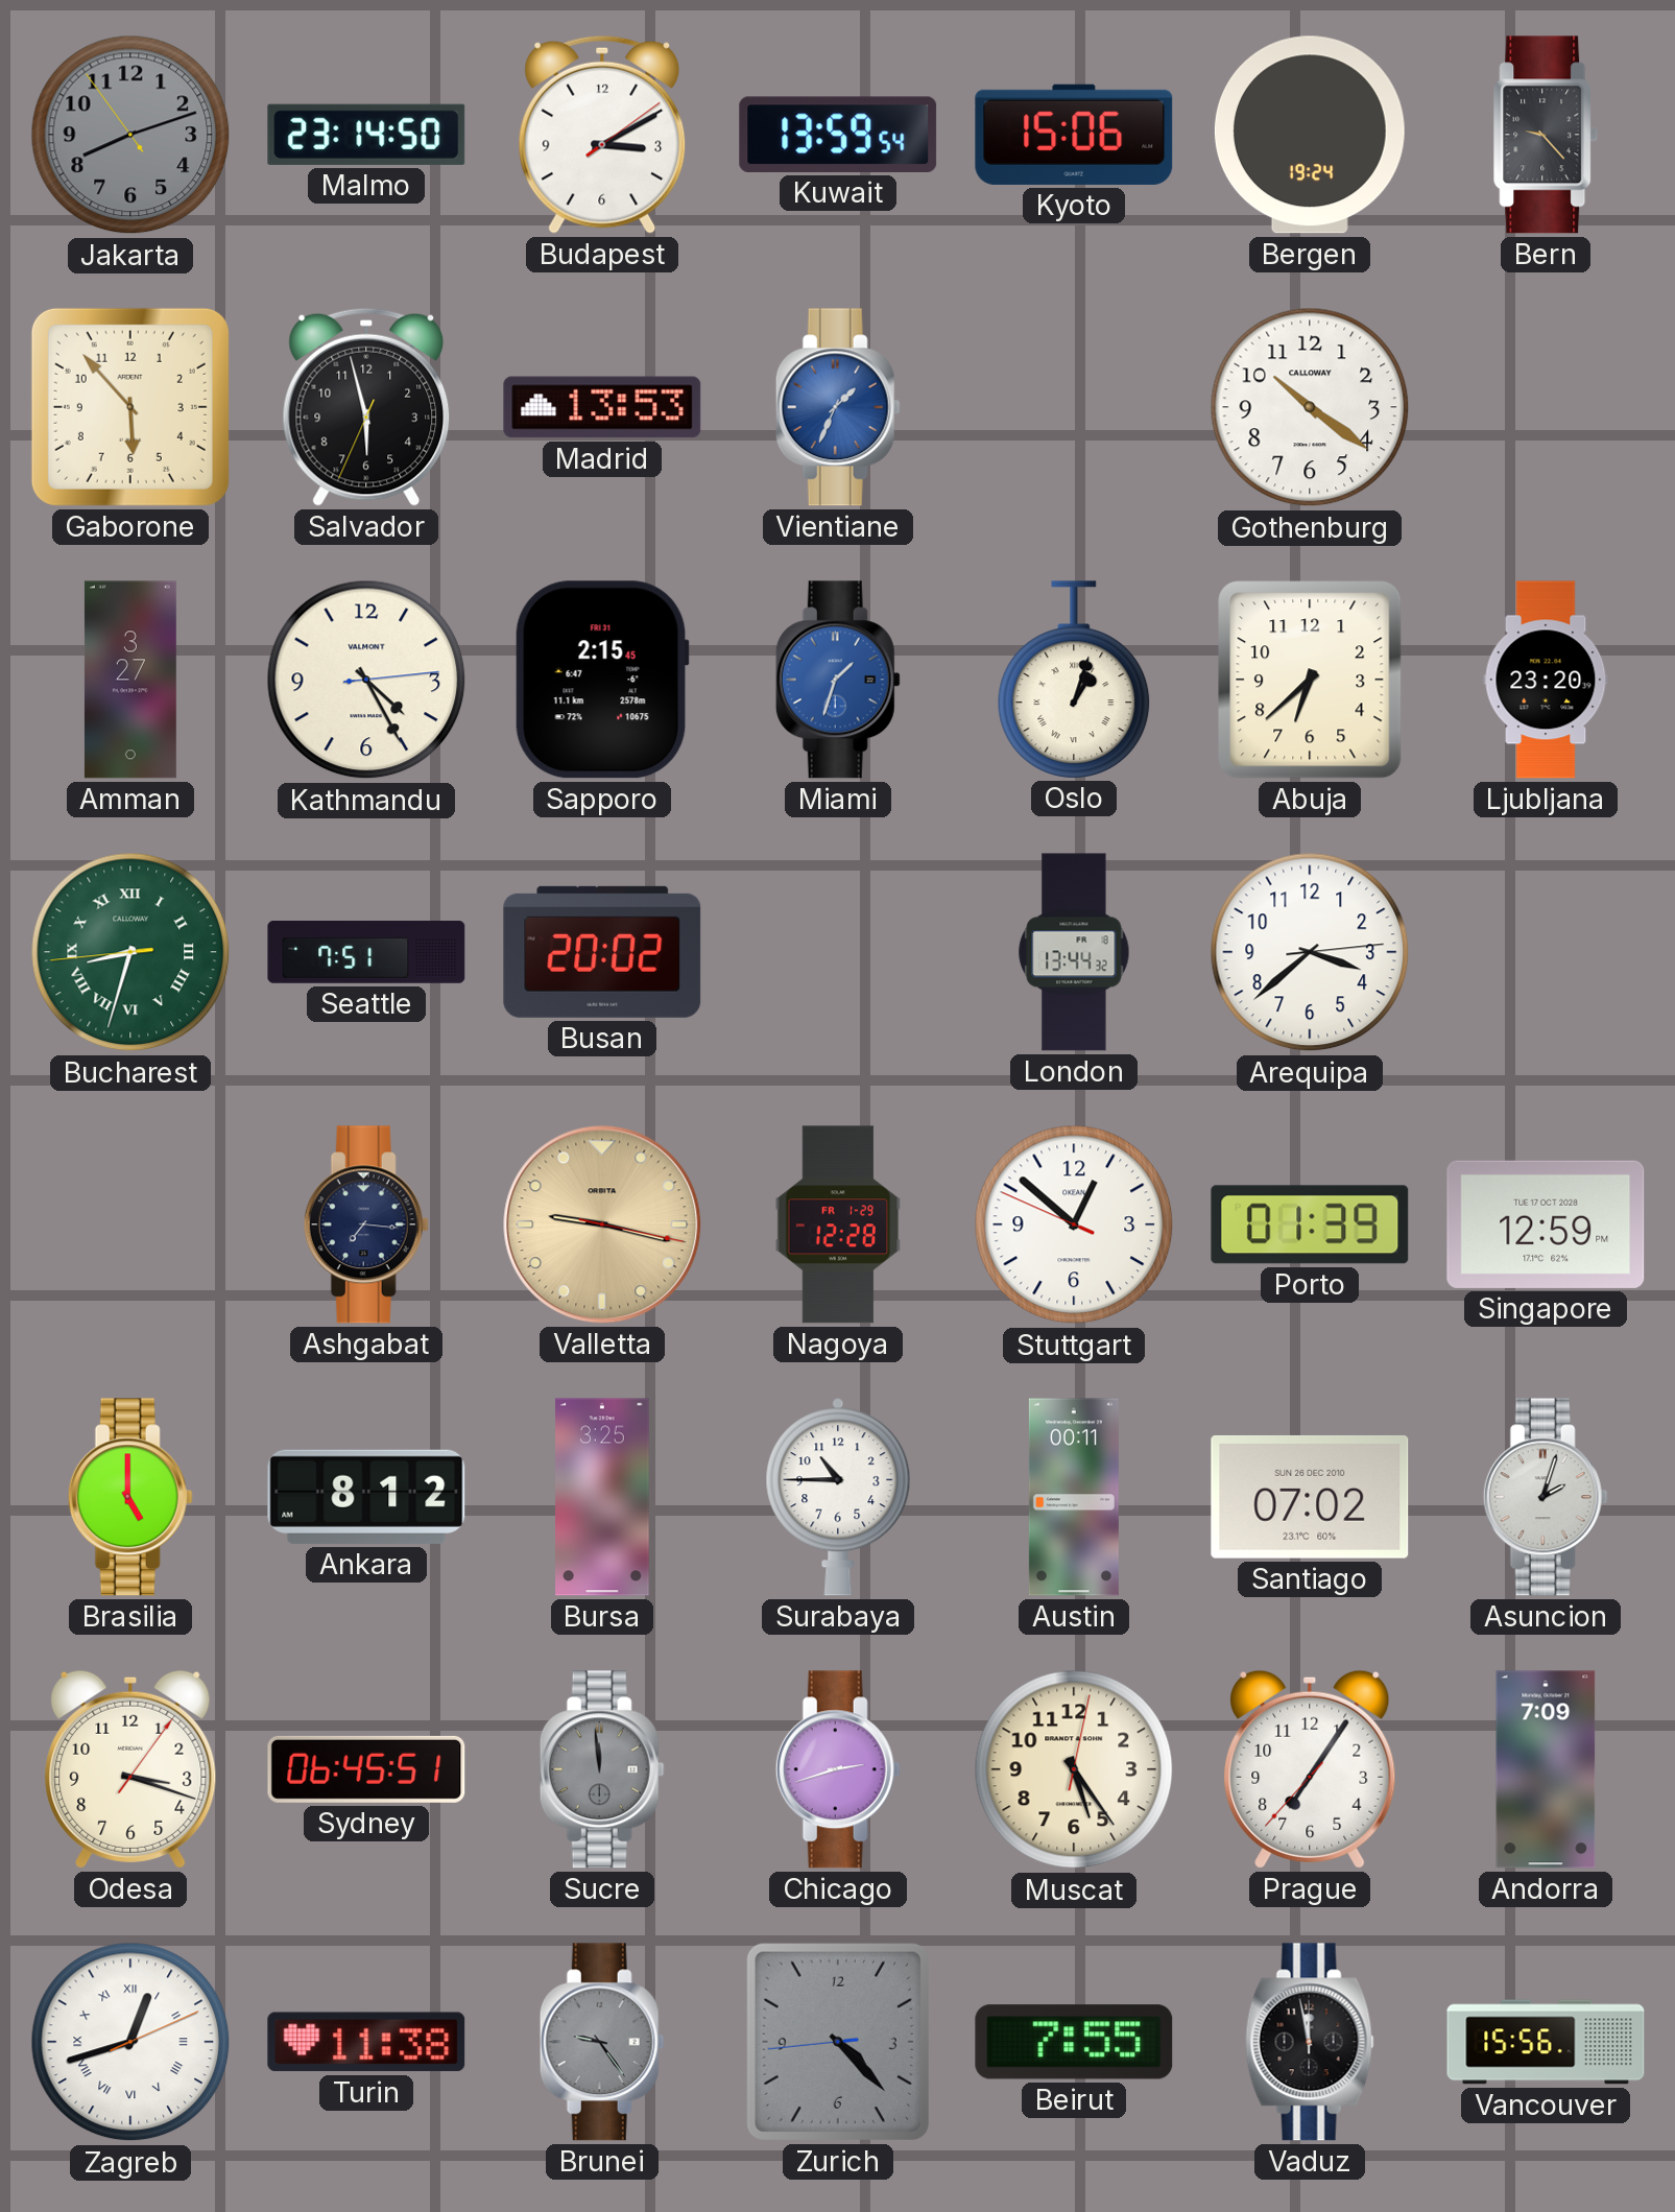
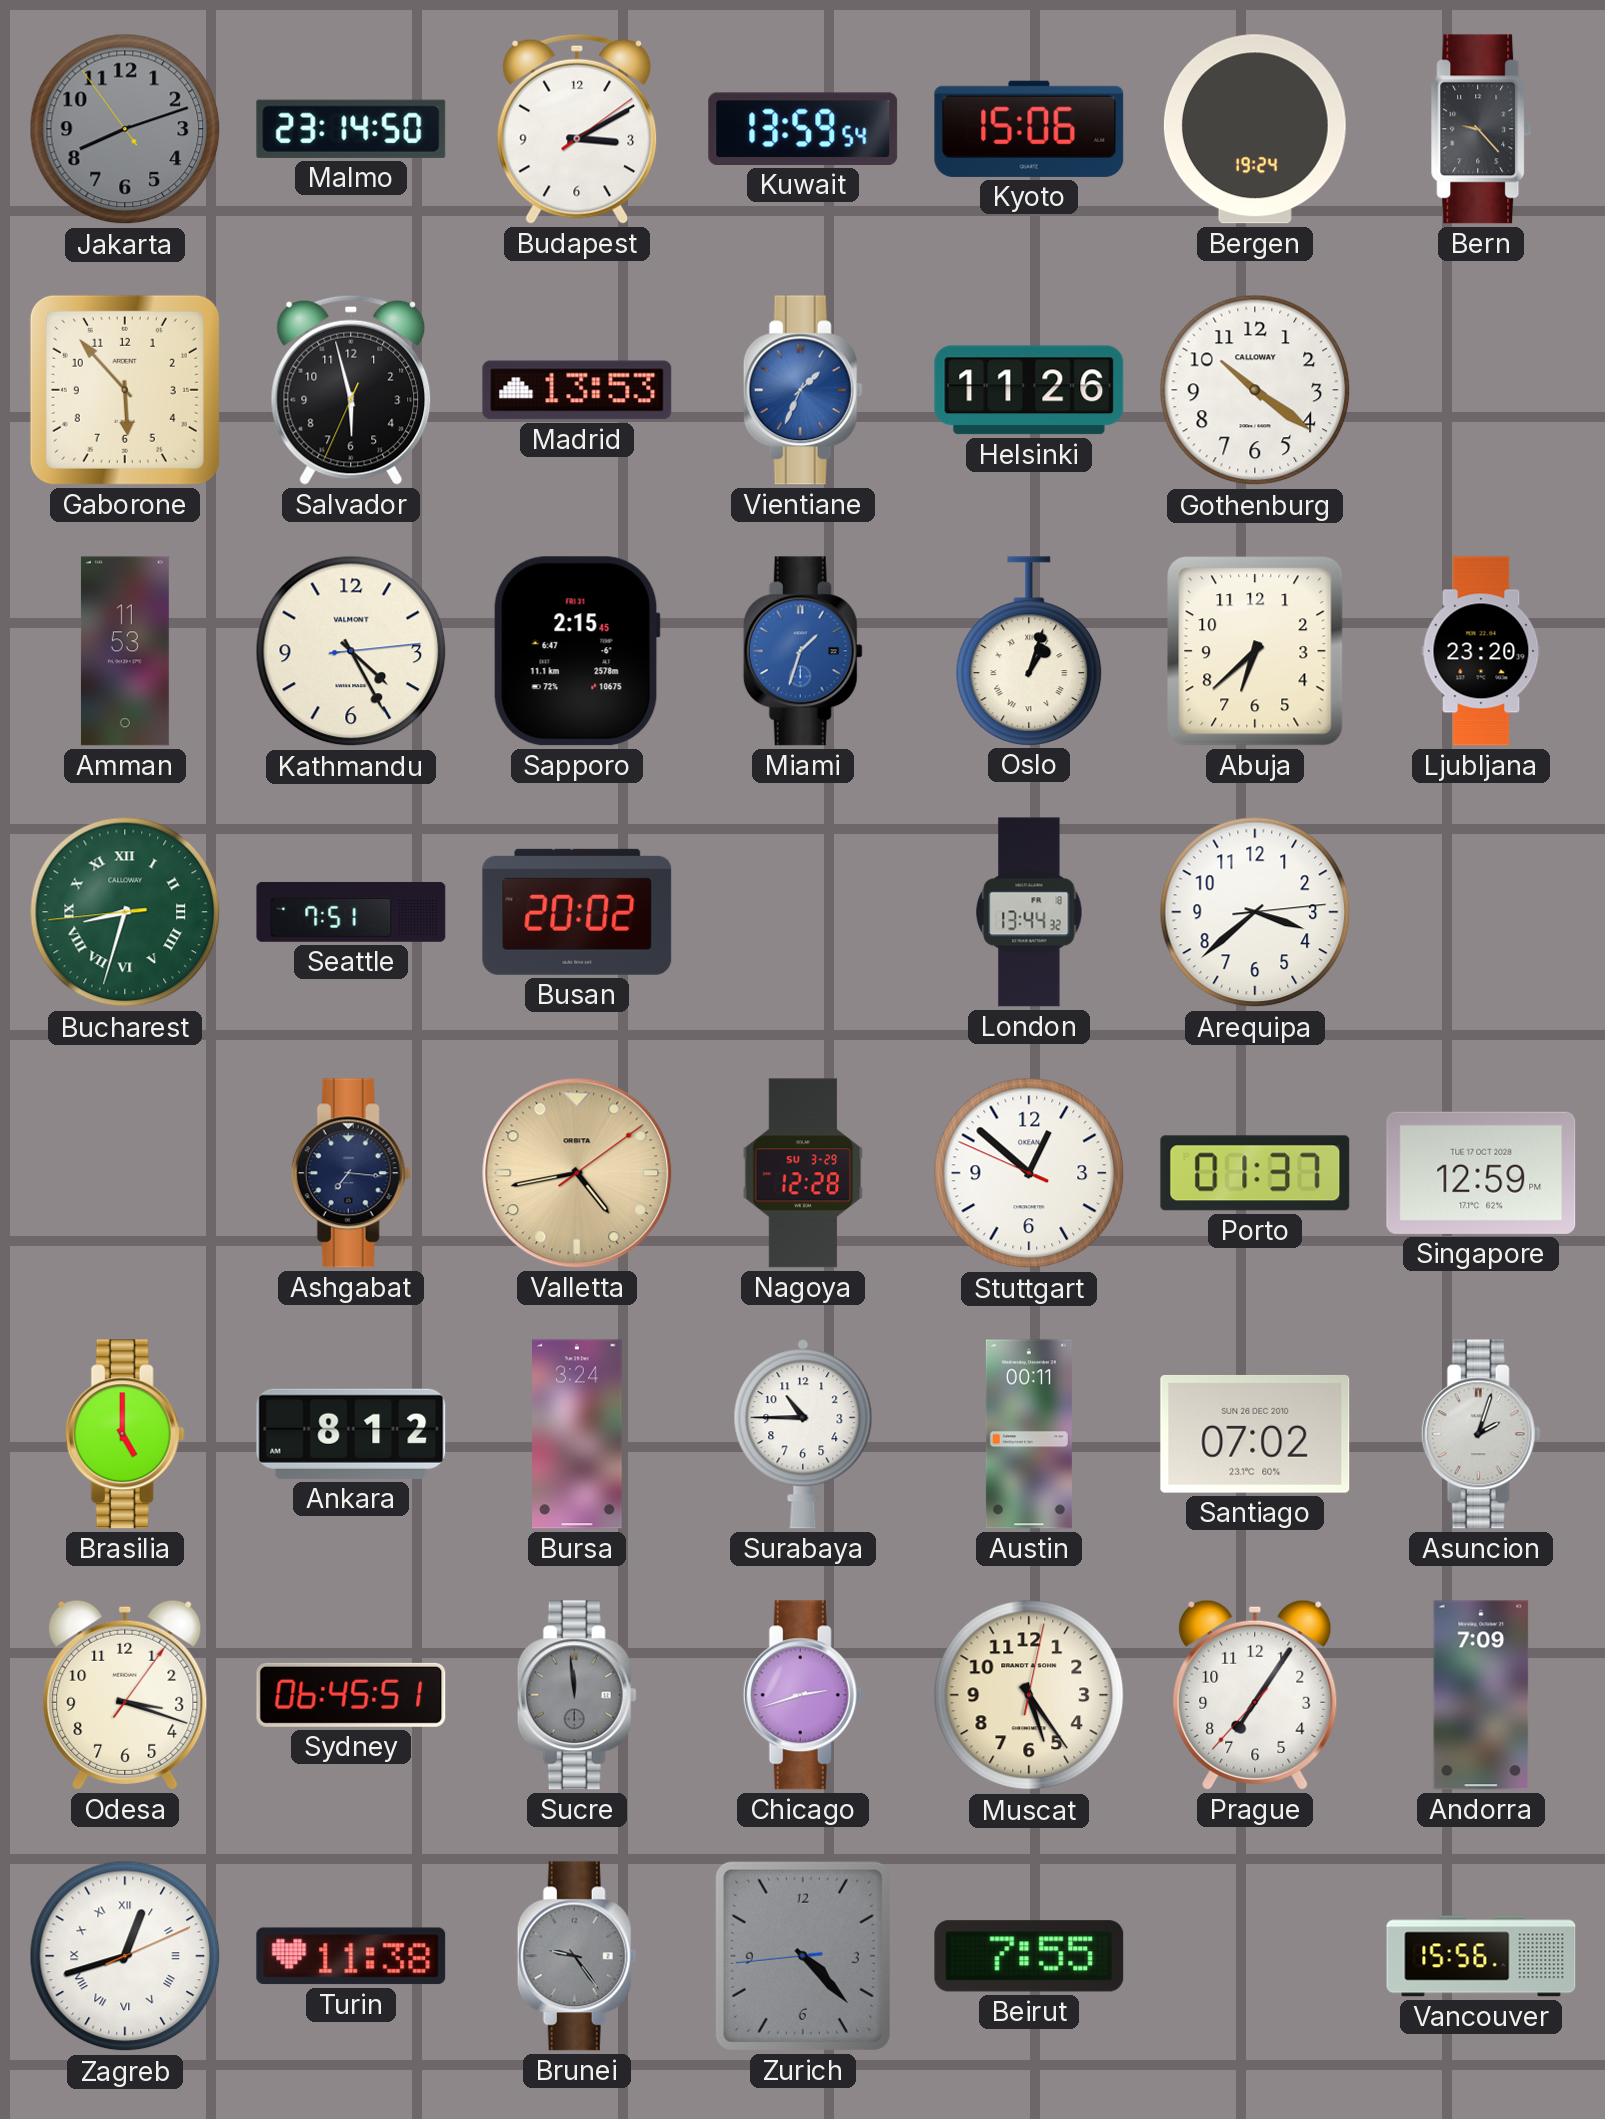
Helsinki: none -> 11:26 (1029, 390)
Amman: 3:27 -> 11:53 (125, 651)
Valletta: 9:17 -> 4:43 (577, 1173)
Nagoya date: FR 1-29 -> SU 3-29 (803, 1173)
Porto: 01:39 -> 01:37 (1255, 1173)
Bursa: 3:25 -> 3:24 (577, 1434)
Vaduz: 11:58 -> none (1310, 2042)
